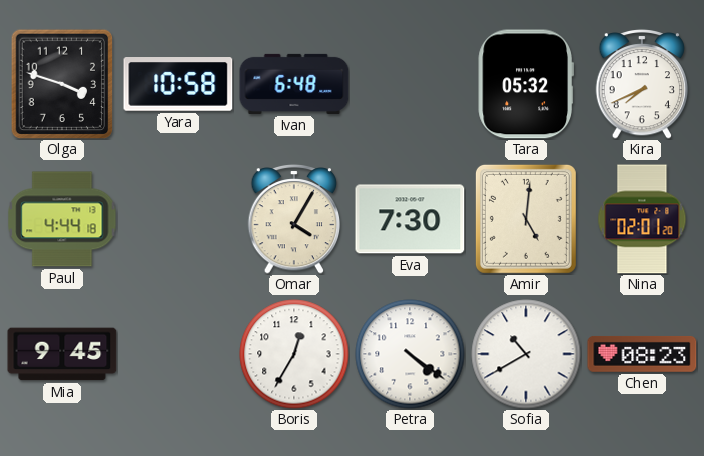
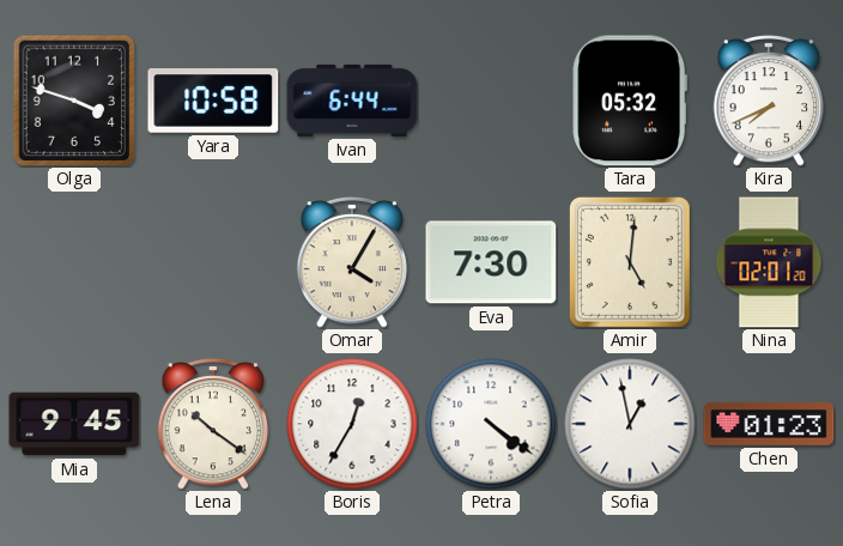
Ivan: 6:48 -> 6:44 (352, 101)
Paul: 4:44 -> none (62, 219)
Lena: none -> 10:21 (213, 424)
Sofia: 10:40 -> 12:58 (630, 424)
Chen: 08:23 -> 01:23 (769, 424)
